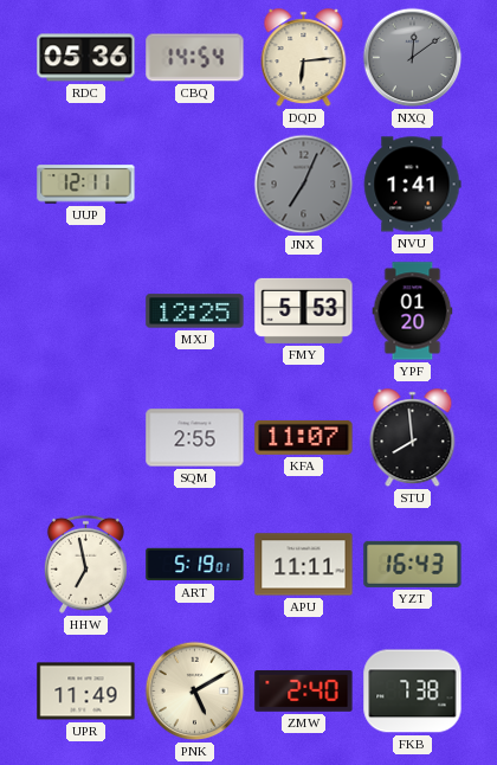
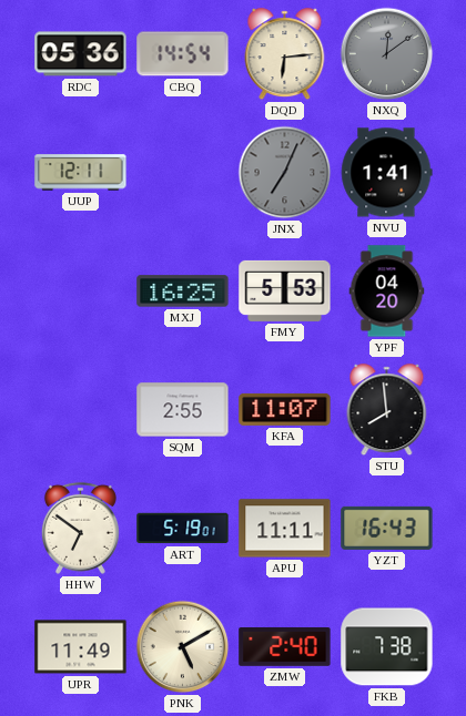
MXJ: 12:25 -> 16:25 (183, 291)
YPF: 01:20 -> 04:20 (387, 291)
HHW: 6:58 -> 6:51 (80, 528)
